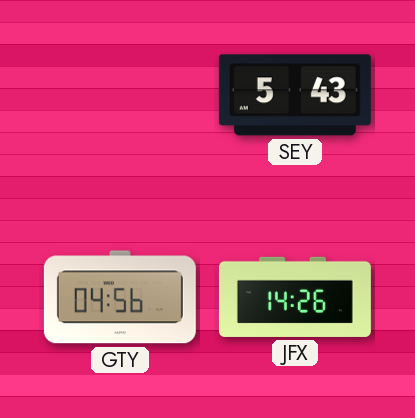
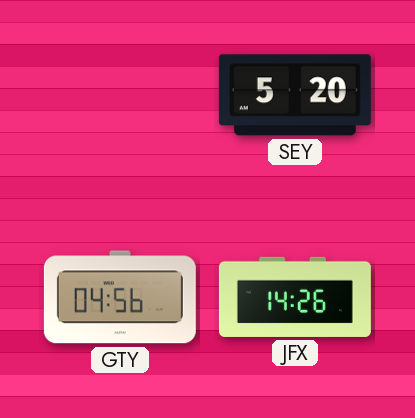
SEY: 5:43 -> 5:20 (295, 95)
